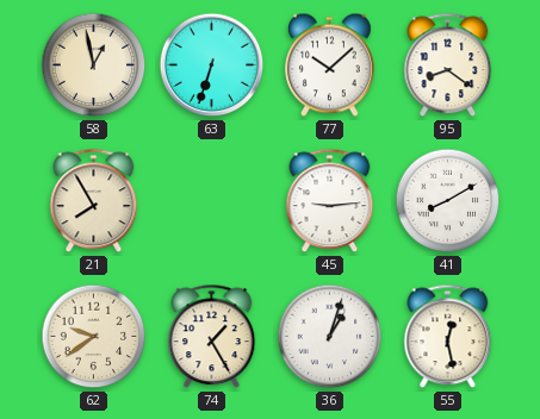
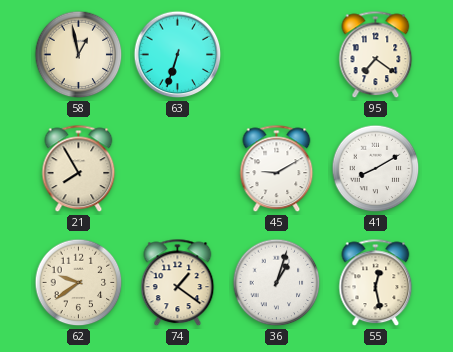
77: 10:08 -> none (330, 65)
95: 8:21 -> 7:21 (376, 55)
45: 9:14 -> 9:10 (277, 169)
74: 1:25 -> 1:21 (178, 283)
